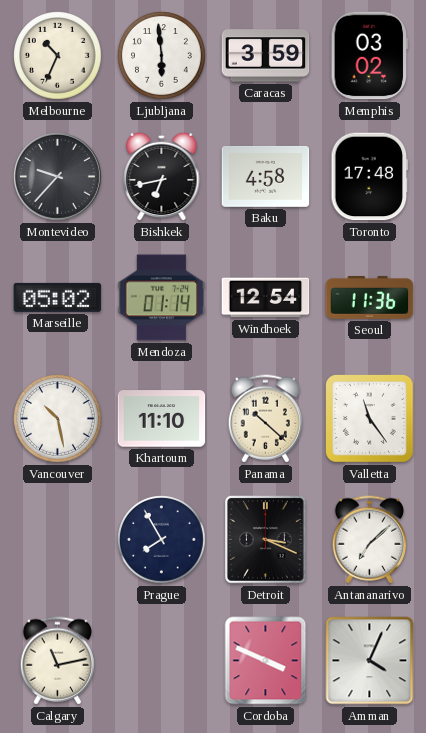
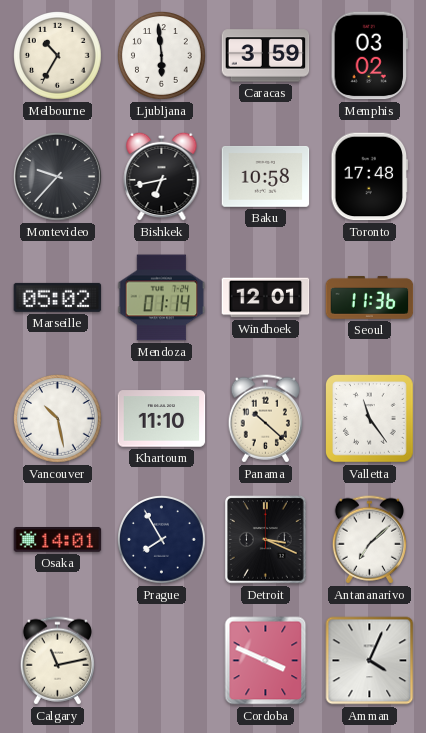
Melbourne: 10:34 -> 10:35 (58, 56)
Baku: 4:58 -> 10:58 (266, 177)
Windhoek: 12:54 -> 12:01 (266, 298)
Osaka: none -> 14:01 (58, 540)
